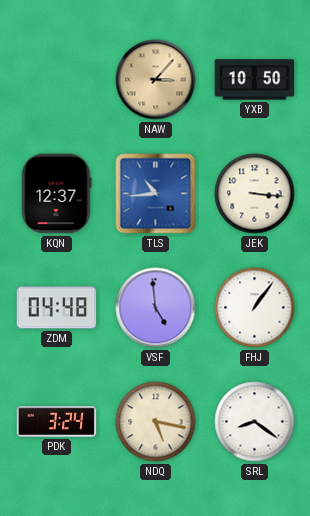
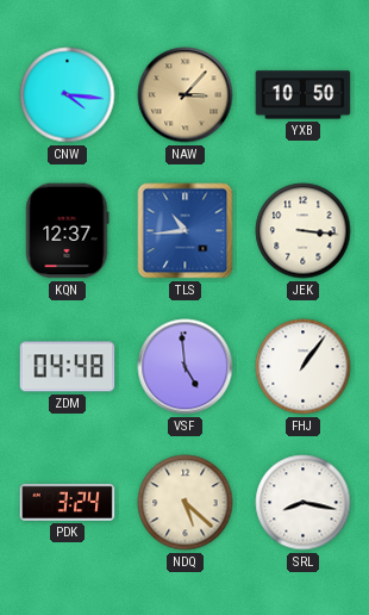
CNW: none -> 4:16 (68, 95)
NDQ: 5:17 -> 5:22 (186, 503)
SRL: 8:21 -> 8:17 (304, 503)
